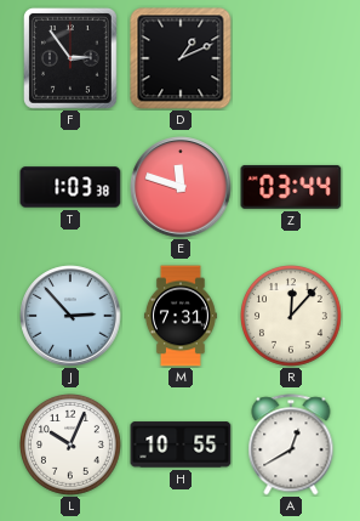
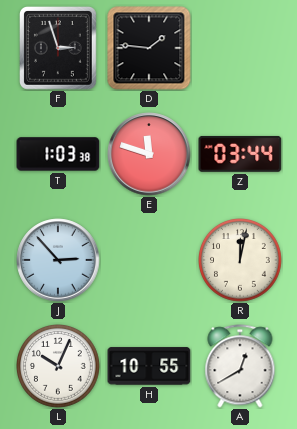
F: 2:54 -> 2:57 (59, 49)
D: 1:11 -> 1:46 (149, 48)
M: 7:31 -> none (181, 316)
R: 12:07 -> 12:02 (241, 261)
